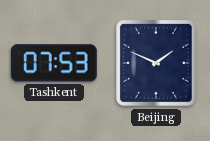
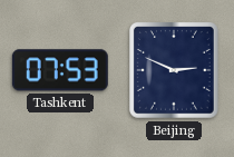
Beijing: 1:49 -> 2:49 (175, 71)
